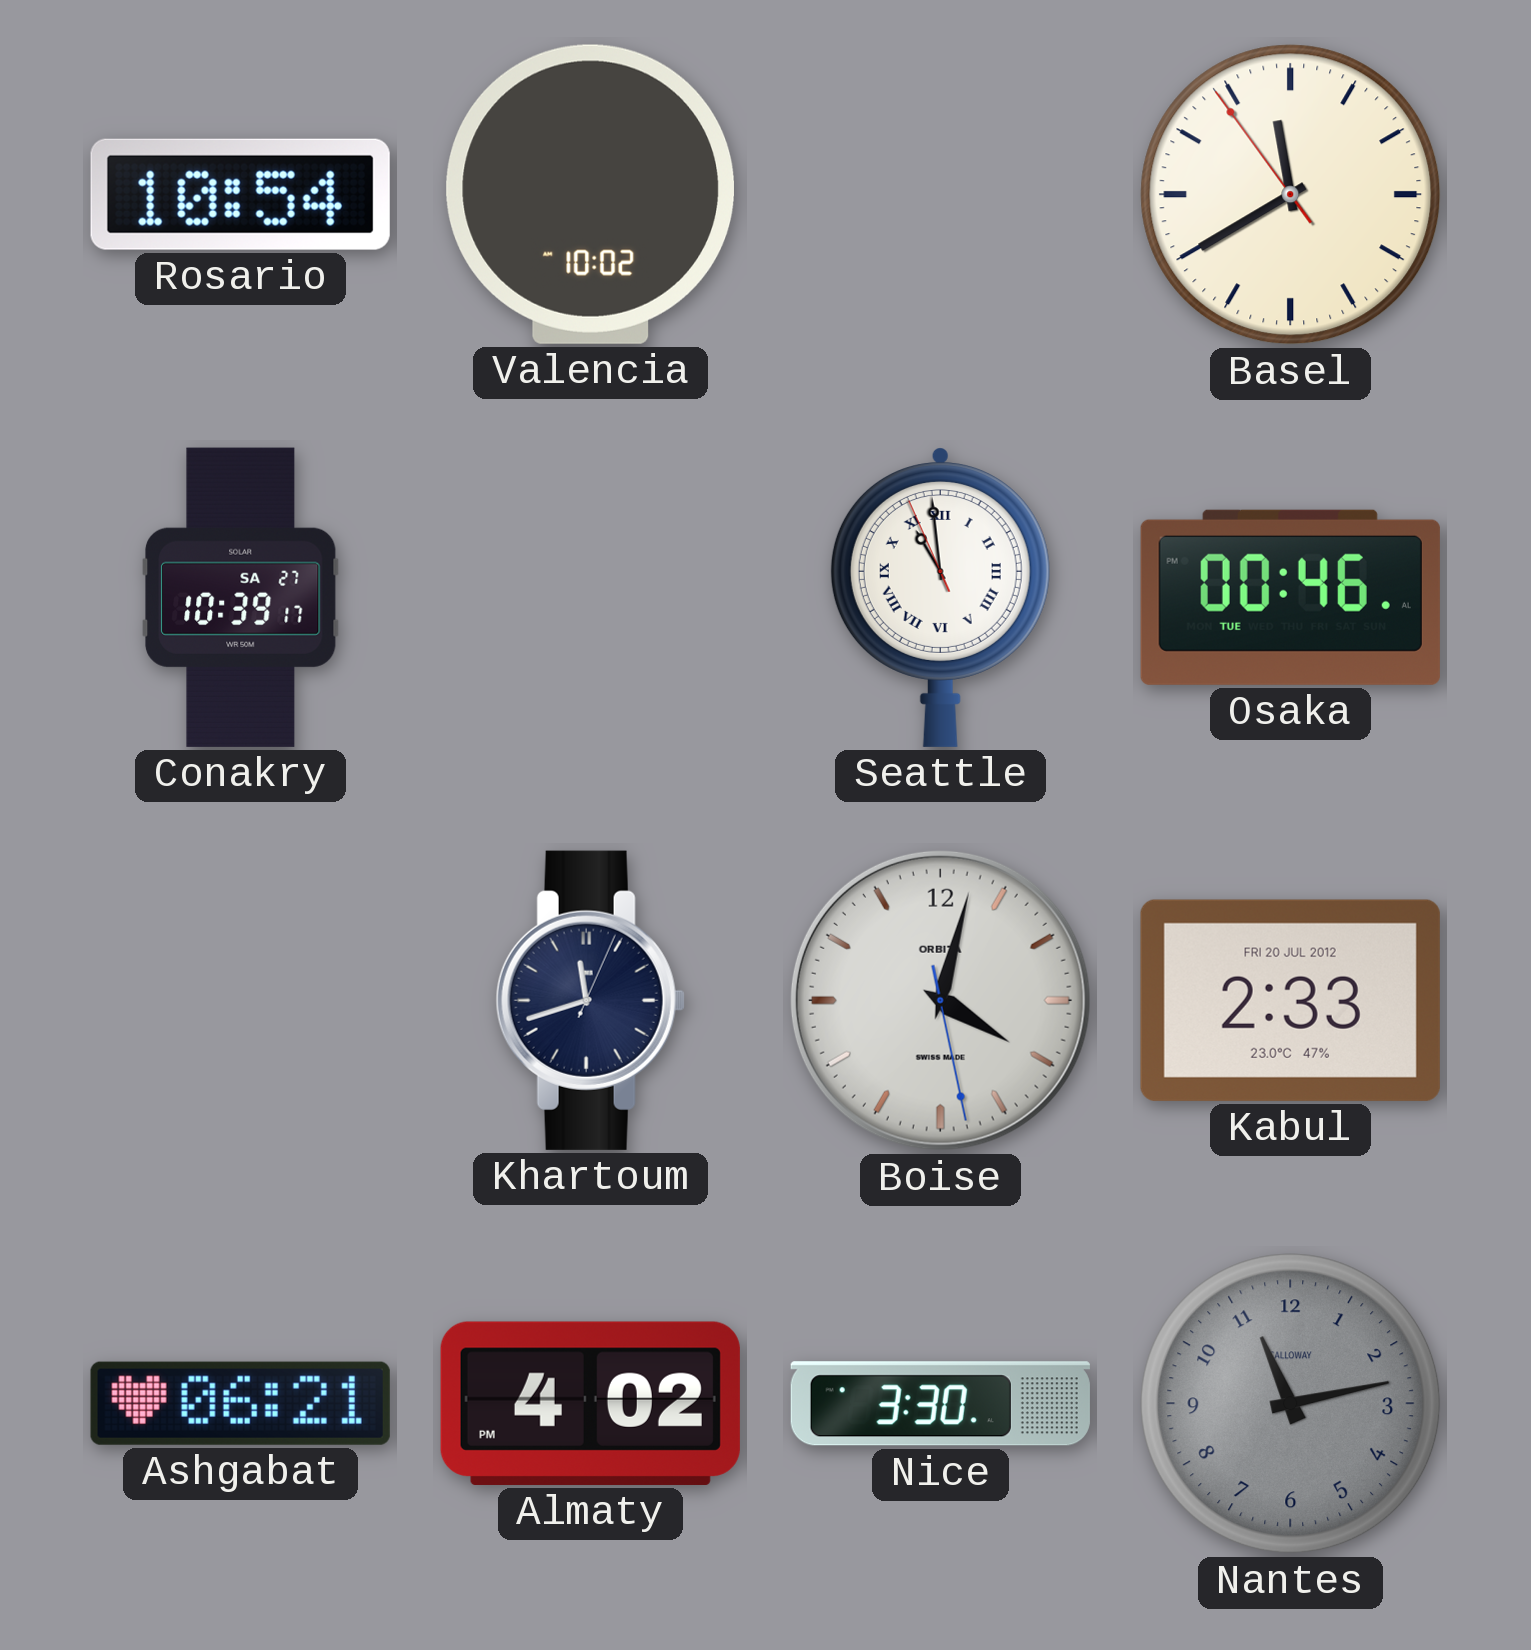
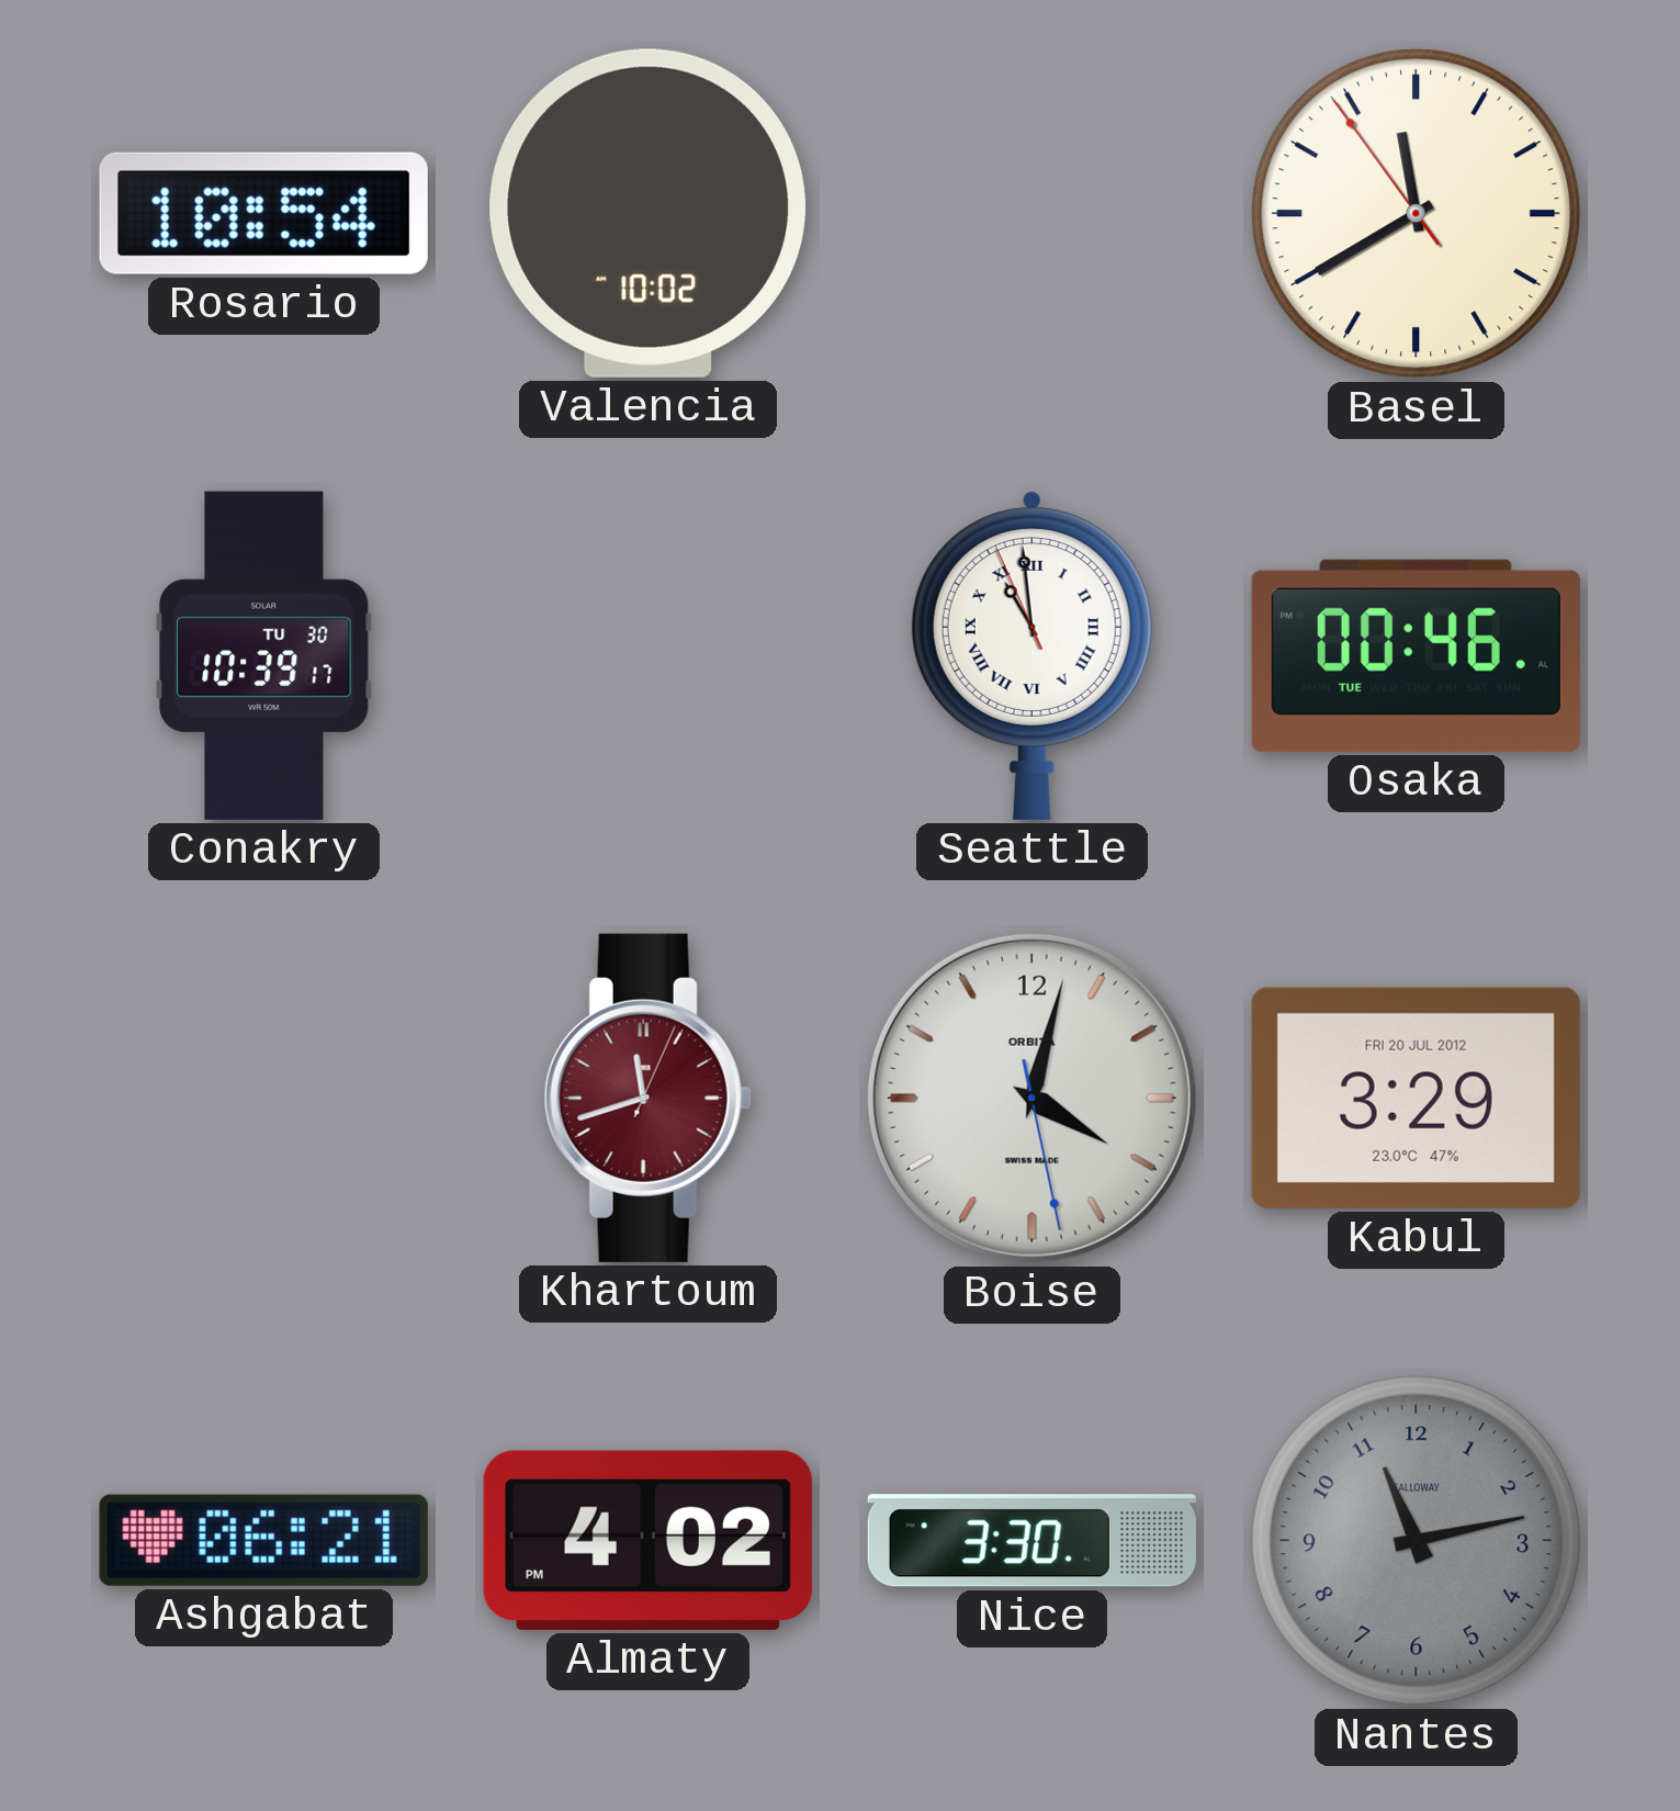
Conakry date: SA 27 -> TU 30 (264, 655)
Khartoum dial: navy -> burgundy (647, 1098)
Kabul: 2:33 -> 3:29 (1416, 1098)
